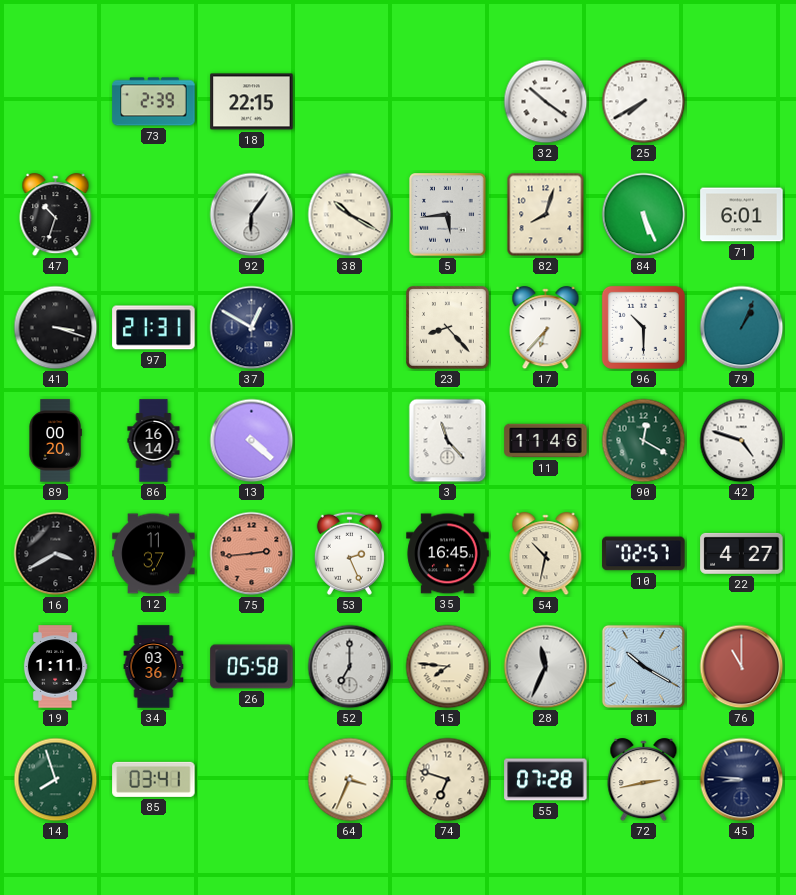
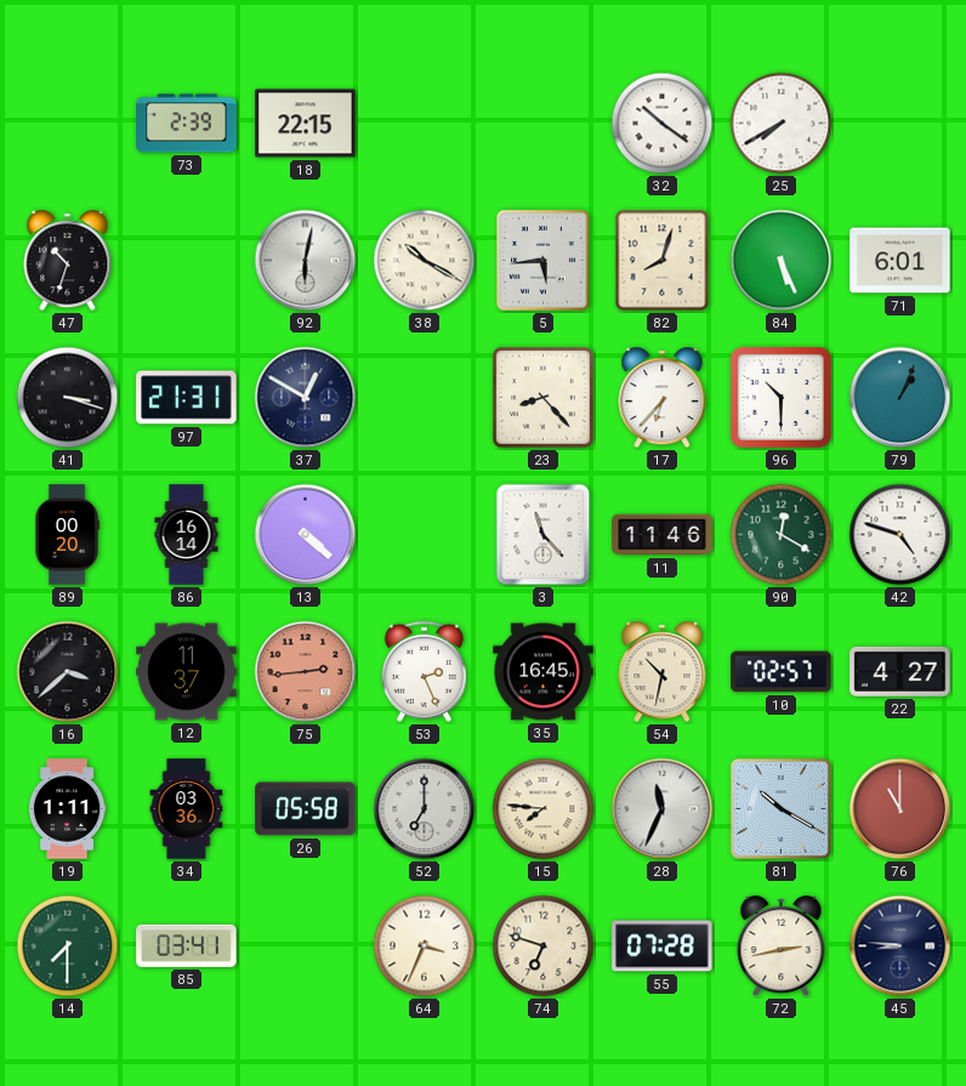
92: 6:06 -> 6:02 (306, 261)
16: 3:40 -> 3:38 (68, 672)
14: 7:57 -> 7:30 (68, 946)
